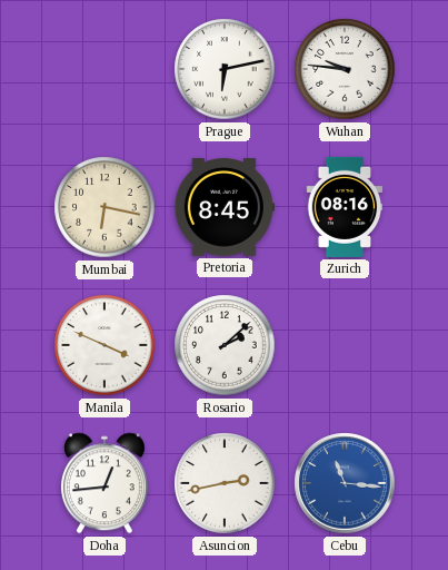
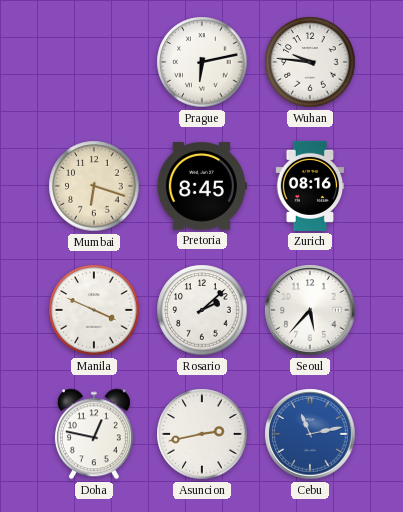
Mumbai: 6:17 -> 6:18 (94, 186)
Seoul: none -> 5:37 (310, 310)
Doha: 12:44 -> 12:47 (94, 434)
Cebu: 11:16 -> 11:13 (310, 434)
